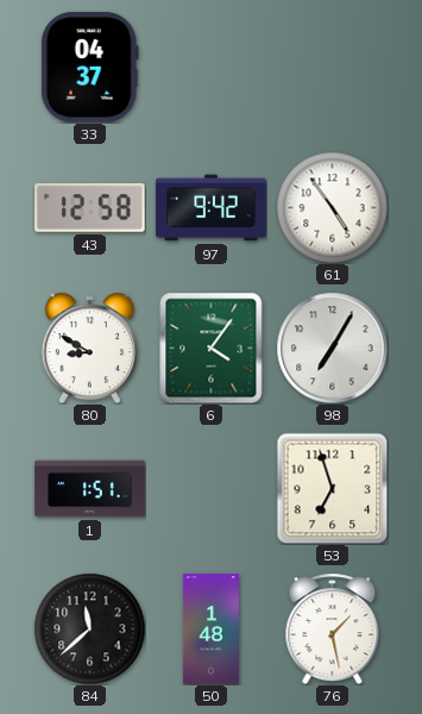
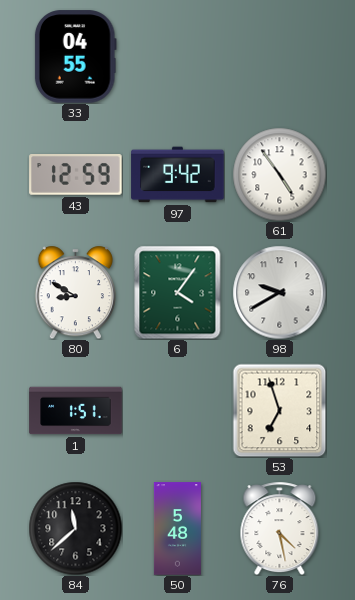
33: 04:37 -> 04:55 (75, 57)
43: 12:58 -> 12:59 (76, 175)
98: 7:05 -> 9:40 (279, 292)
50: 1:48 -> 5:48 (177, 529)
76: 1:28 -> 4:28 (280, 528)
